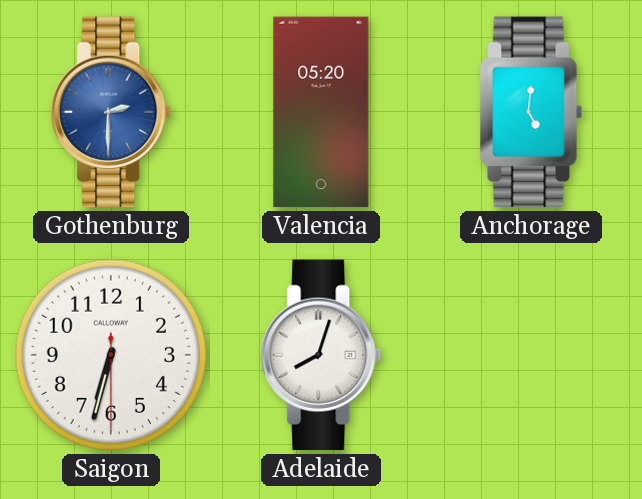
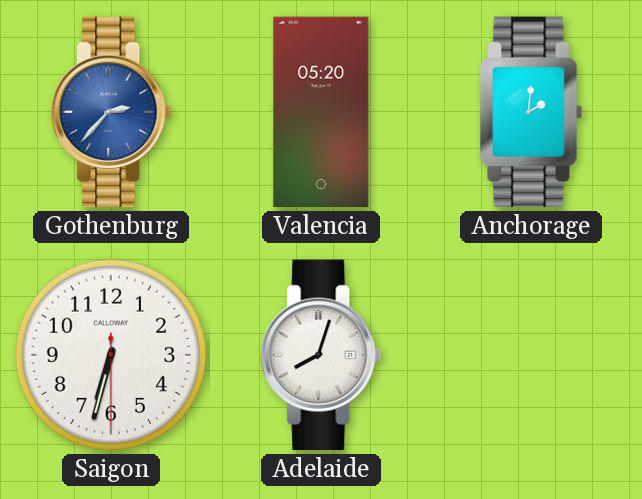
Gothenburg: 2:30 -> 2:37 (111, 112)
Anchorage: 5:01 -> 2:01 (531, 112)
